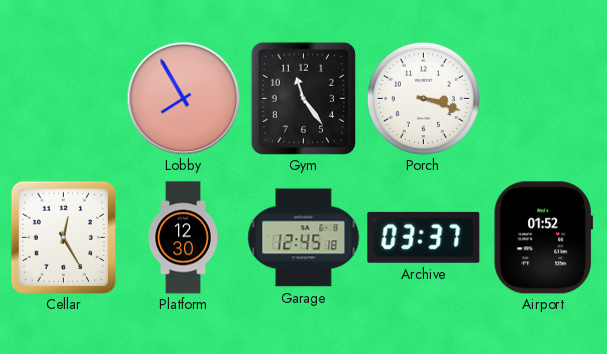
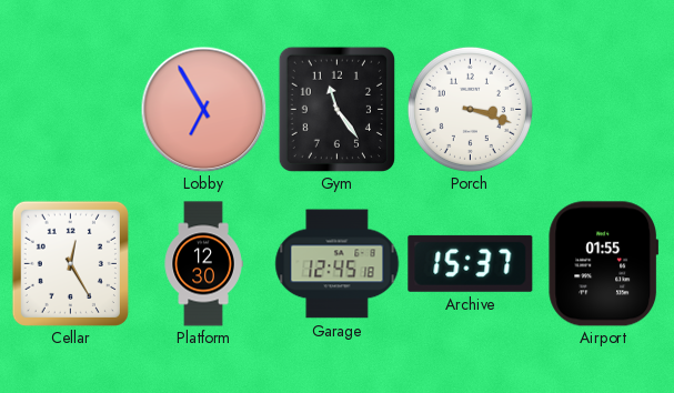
Lobby: 7:55 -> 6:55 (203, 109)
Archive: 03:37 -> 15:37 (471, 263)
Airport: 01:52 -> 01:55 (603, 264)
